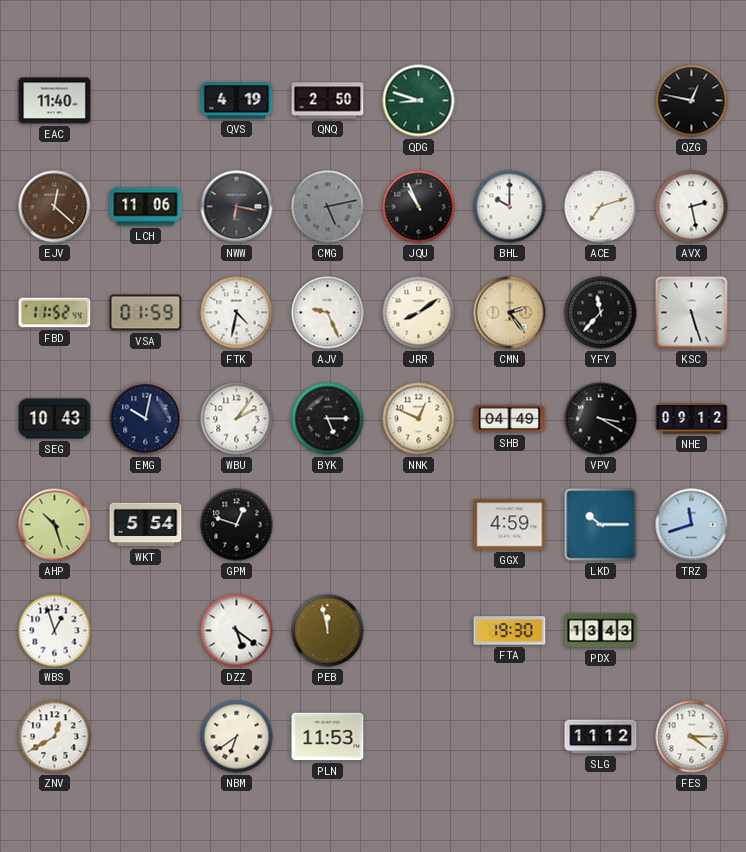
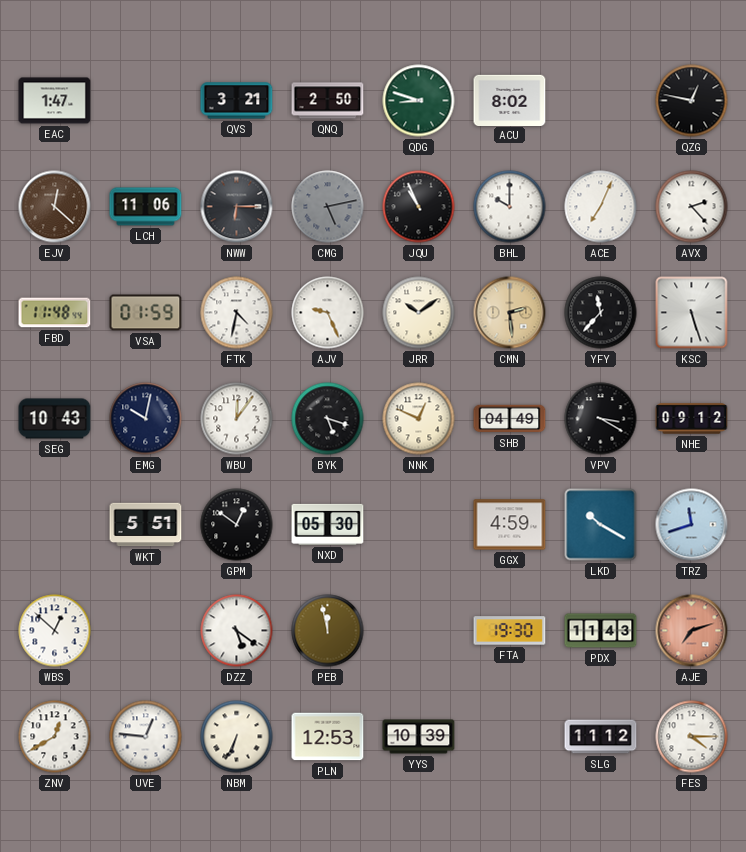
EAC: 11:40 -> 1:47 (55, 101)
QVS: 4:19 -> 3:21 (237, 101)
ACU: none -> 8:02 (510, 100)
NWW: 6:17 -> 6:15 (237, 207)
ACE: 7:12 -> 7:04 (601, 207)
AVX: 2:28 -> 2:23 (692, 207)
FBD: 11:52 -> 11:48 (55, 313)
JRR: 8:09 -> 10:09 (419, 313)
CMN: 2:24 -> 2:29 (510, 313)
WBU: 2:06 -> 12:06 (237, 419)
BYK: 5:15 -> 5:18 (328, 419)
AHP: 10:27 -> none (55, 525)
WKT: 5:54 -> 5:51 (146, 525)
GPM: 12:48 -> 12:51 (237, 525)
NXD: none -> 05:30 (328, 524)
LKD: 10:15 -> 10:20 (601, 525)
WBS: 12:57 -> 12:52 (55, 631)
PDX: 13:43 -> 11:43 (601, 631)
AJE: none -> 7:12 (692, 631)
UVE: none -> 12:46 (146, 737)
NBM: 6:39 -> 6:34 (237, 737)
PLN: 11:53 -> 12:53 (328, 737)
YYS: none -> 10:39 (419, 737)
